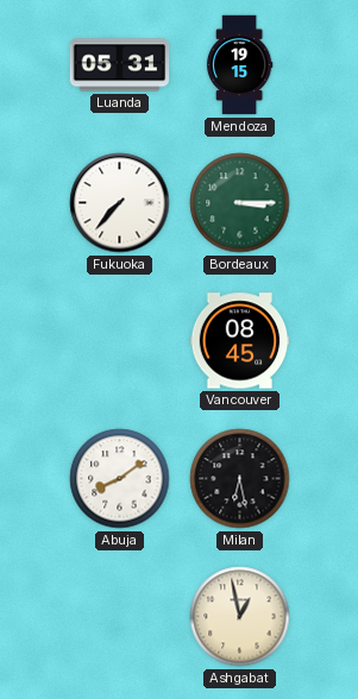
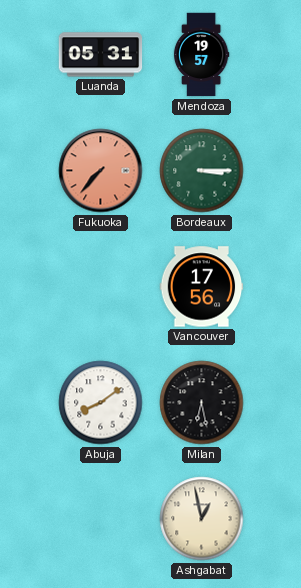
Mendoza: 19:15 -> 19:57 (201, 55)
Fukuoka dial: white -> salmon (101, 171)
Vancouver: 08:45 -> 17:56 (202, 287)
